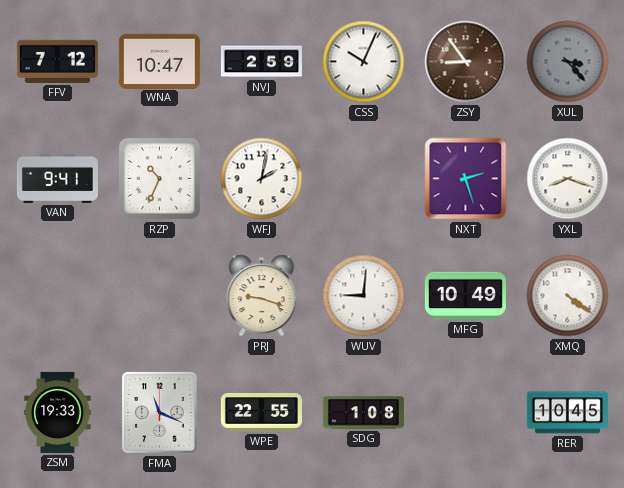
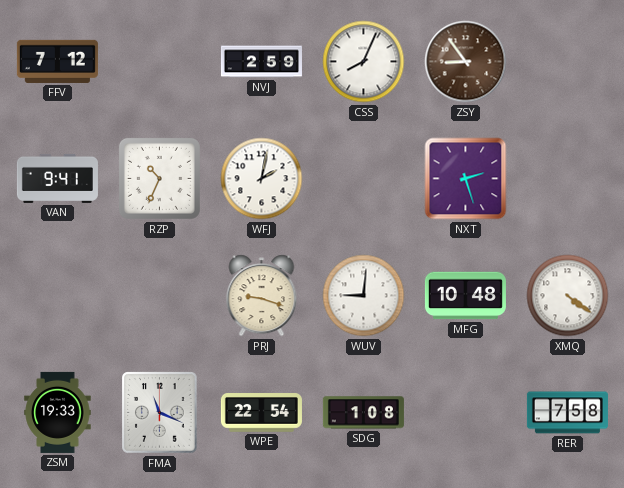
WNA: 10:47 -> none (159, 61)
CSS: 10:04 -> 8:04 (364, 62)
XUL: 3:23 -> none (568, 62)
YXL: 8:18 -> none (568, 179)
MFG: 10:49 -> 10:48 (465, 296)
WPE: 22:55 -> 22:54 (261, 413)
RER: 10:45 -> 7:58 (567, 413)
